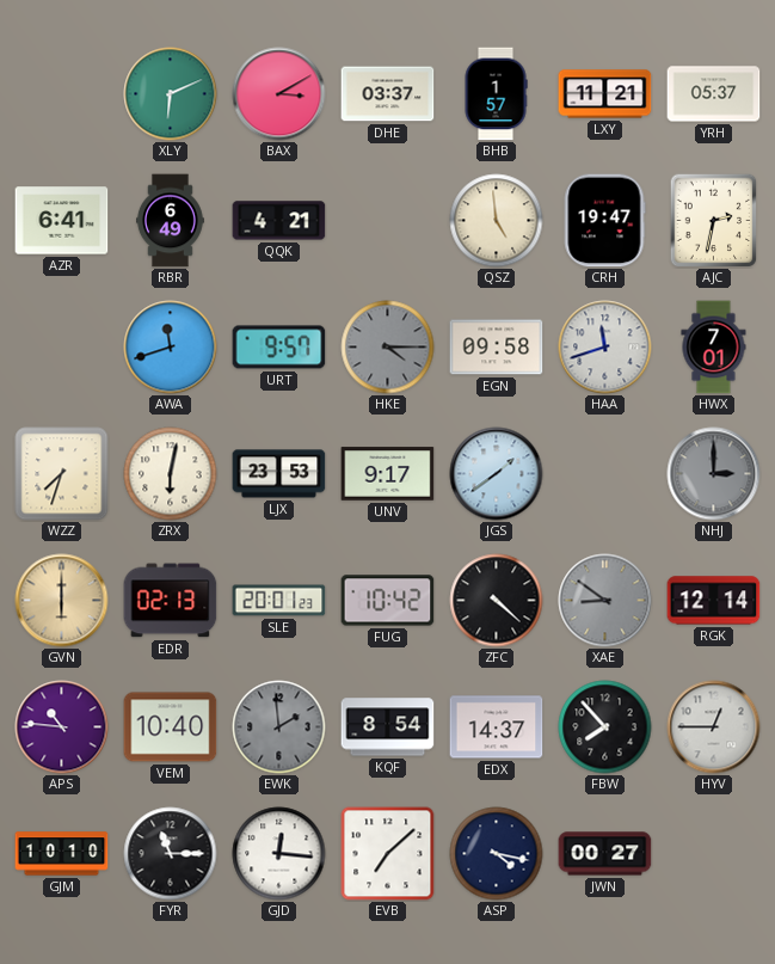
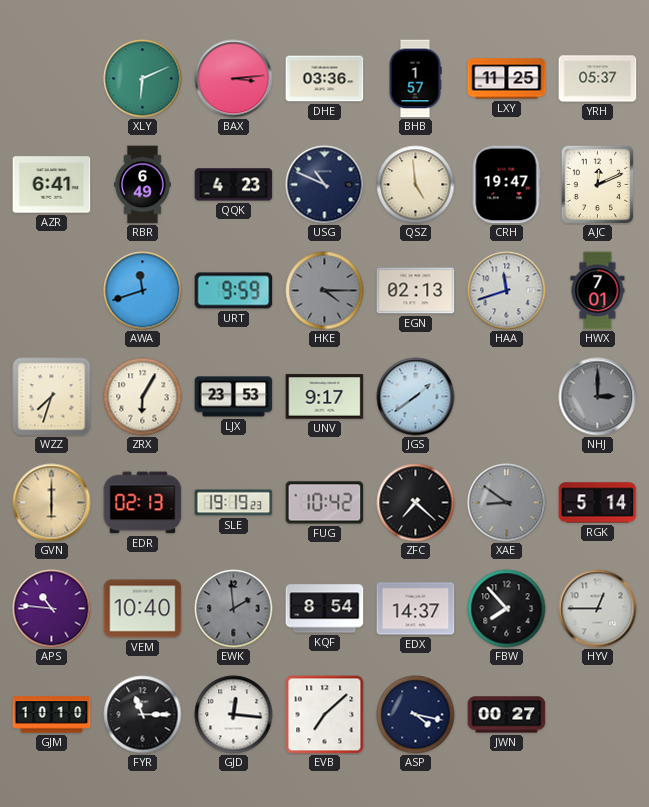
BAX: 3:10 -> 3:14 (234, 79)
DHE: 03:37 -> 03:36 (325, 79)
LXY: 11:21 -> 11:25 (507, 79)
QQK: 4:21 -> 4:23 (234, 185)
USG: none -> 10:49 (325, 185)
AJC: 2:32 -> 12:11 (598, 184)
URT: 9:57 -> 9:59 (234, 291)
EGN: 09:58 -> 02:13 (416, 291)
ZRX: 6:02 -> 6:05 (143, 397)
SLE: 20:01 -> 19:19 (234, 503)
ZFC: 4:22 -> 7:22 (416, 503)
RGK: 12:14 -> 5:14 (598, 503)
